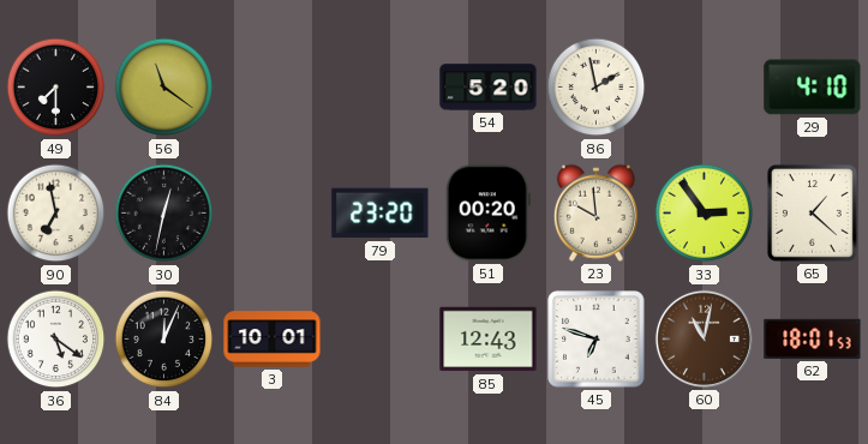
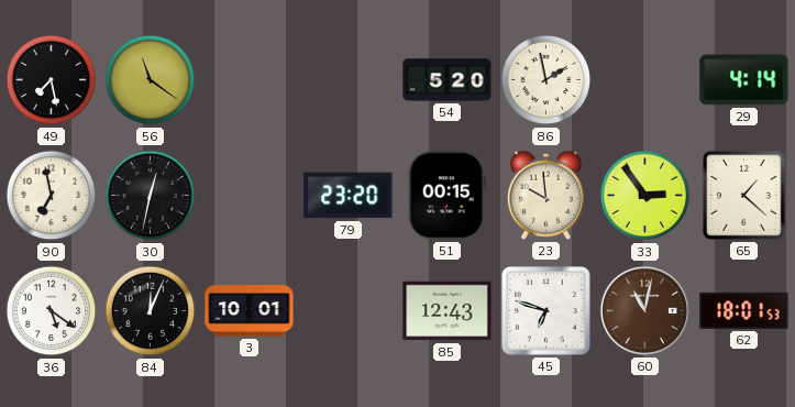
49: 7:30 -> 7:28 (52, 80)
29: 4:10 -> 4:14 (744, 80)
51: 00:20 -> 00:15 (446, 196)
